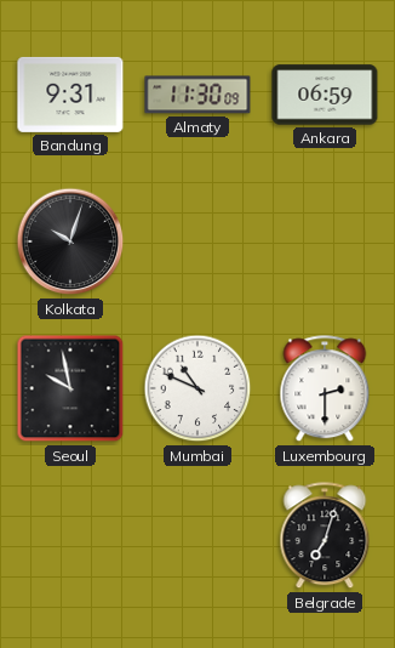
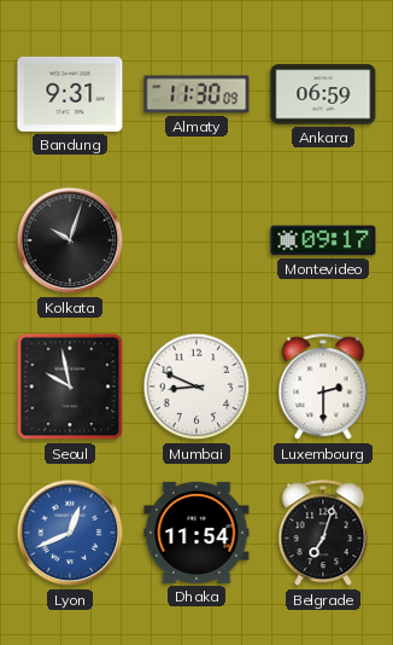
Montevideo: none -> 09:17 (323, 240)
Mumbai: 10:49 -> 8:49 (196, 387)
Lyon: none -> 12:41 (70, 533)
Dhaka: none -> 11:54 (196, 533)
